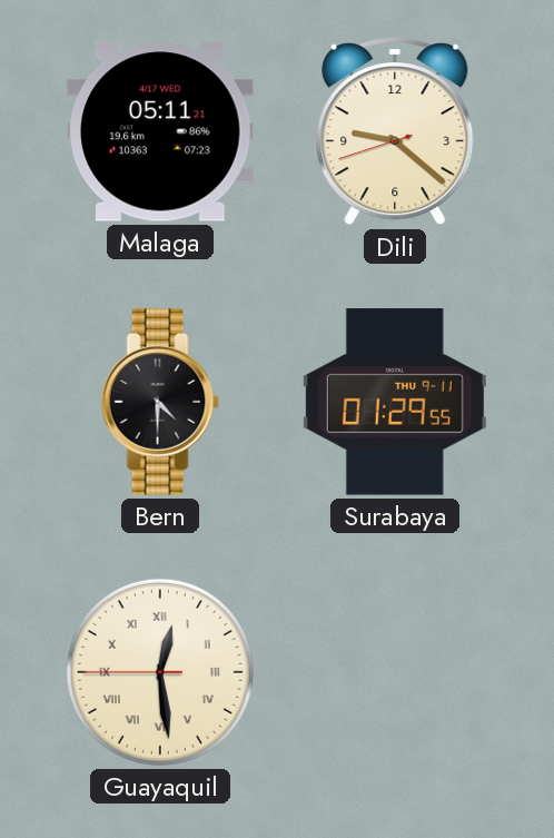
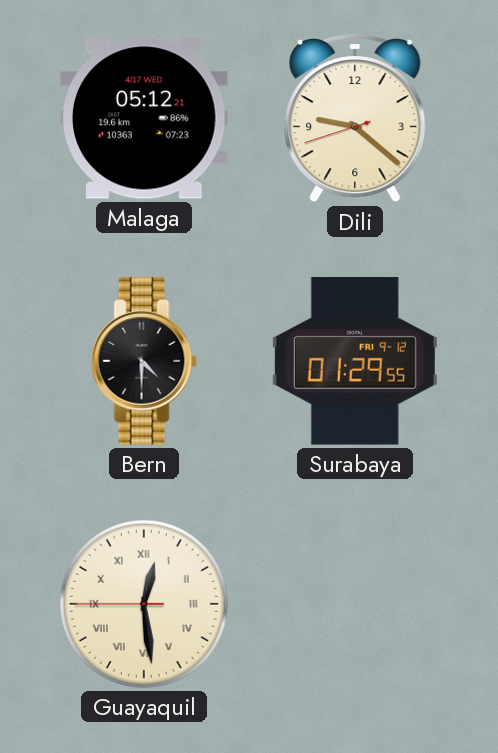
Malaga: 05:11 -> 05:12 (144, 118)
Surabaya date: THU 9-11 -> FRI 9-12 (355, 361)
